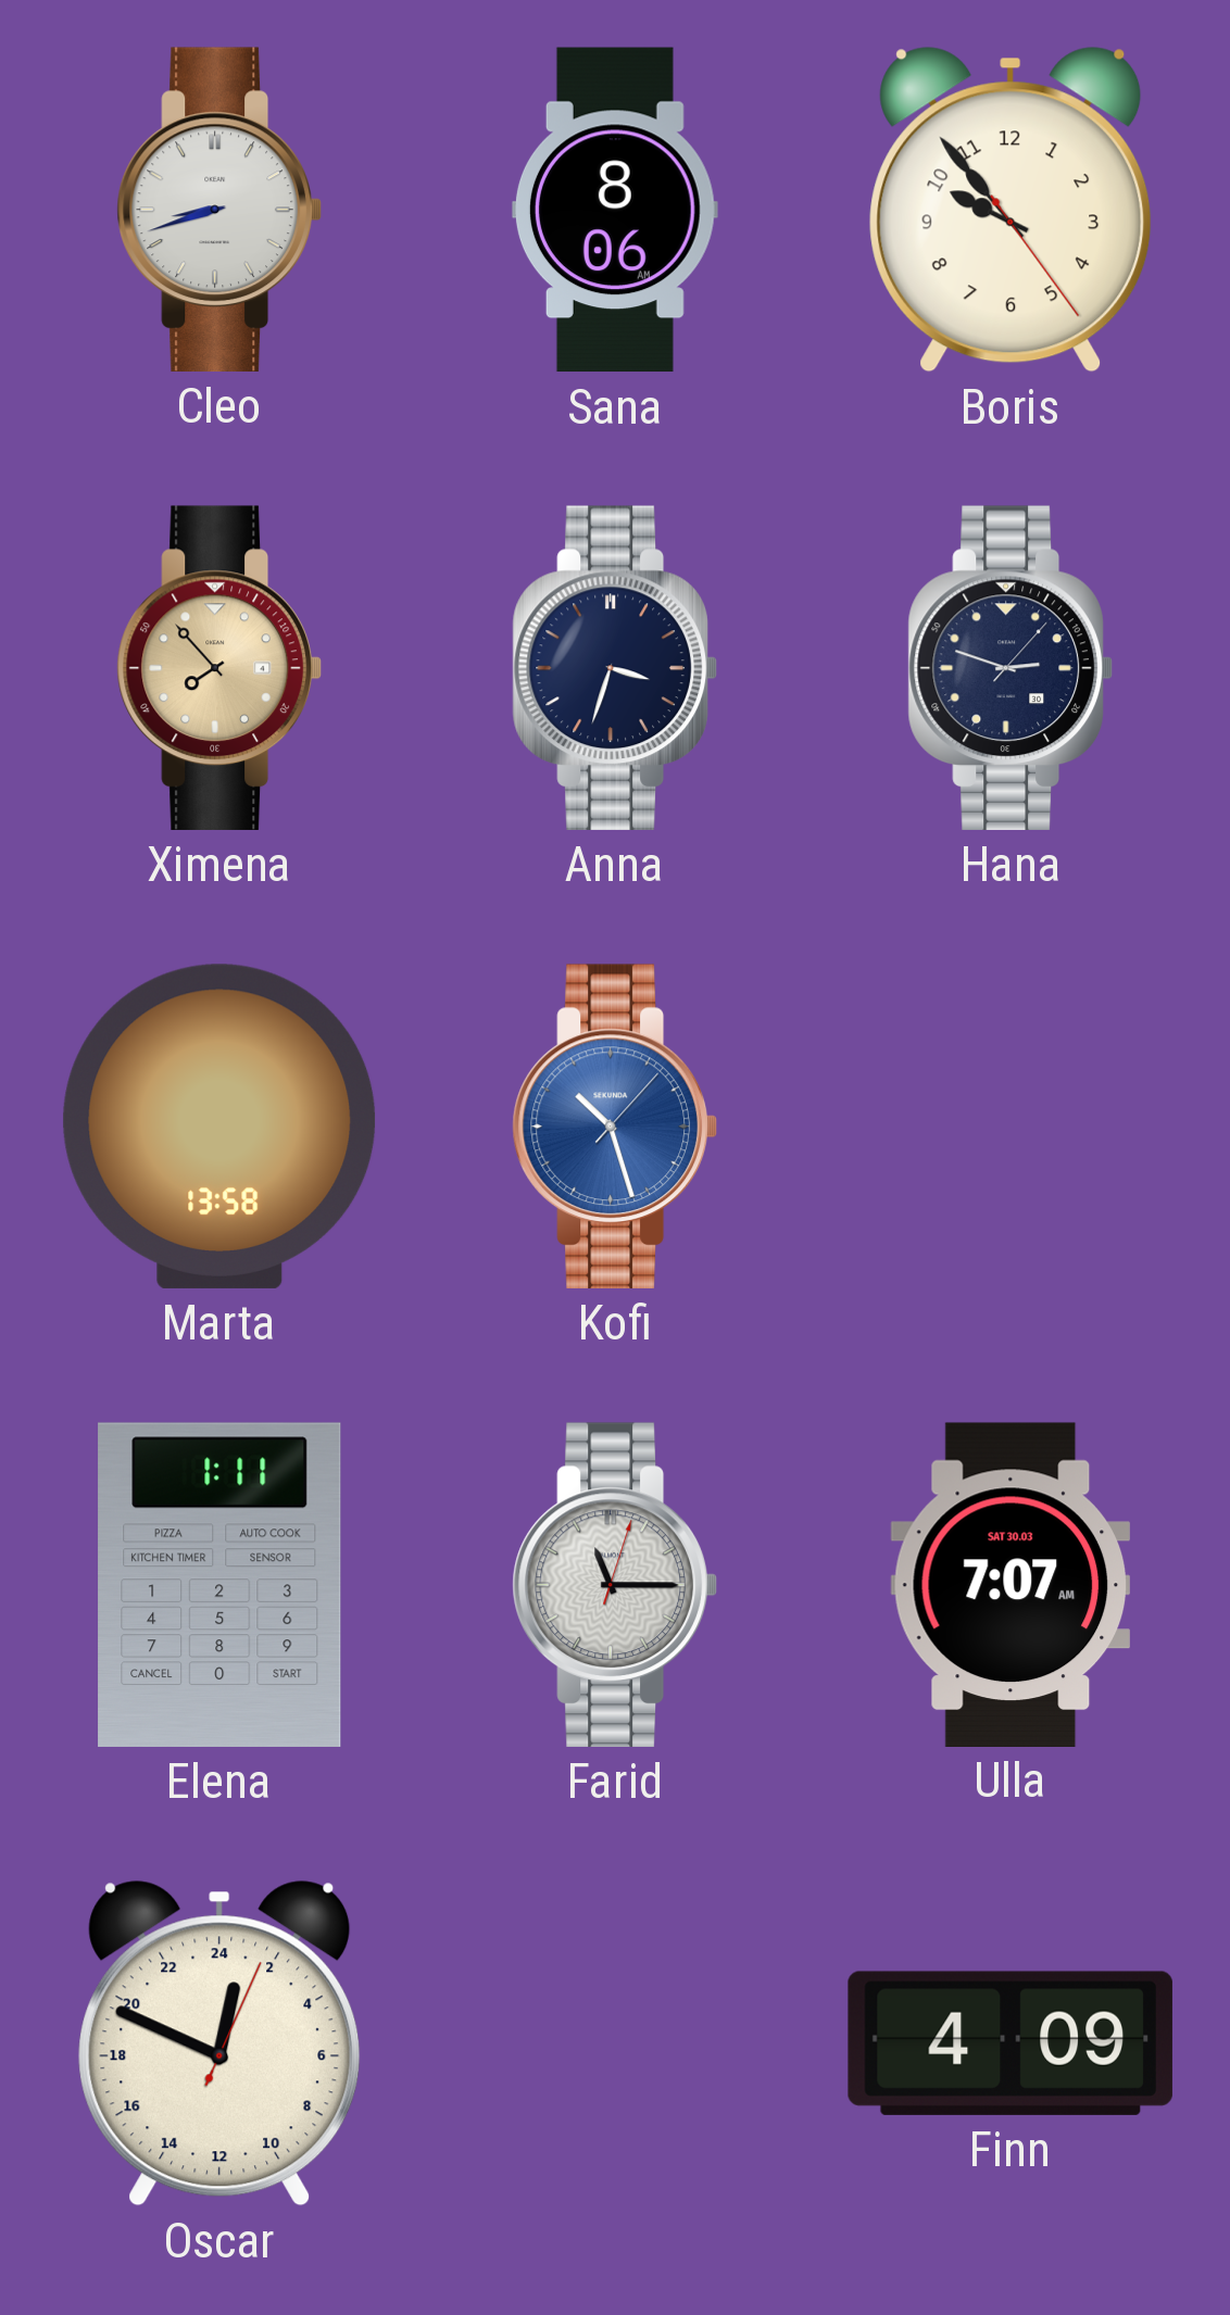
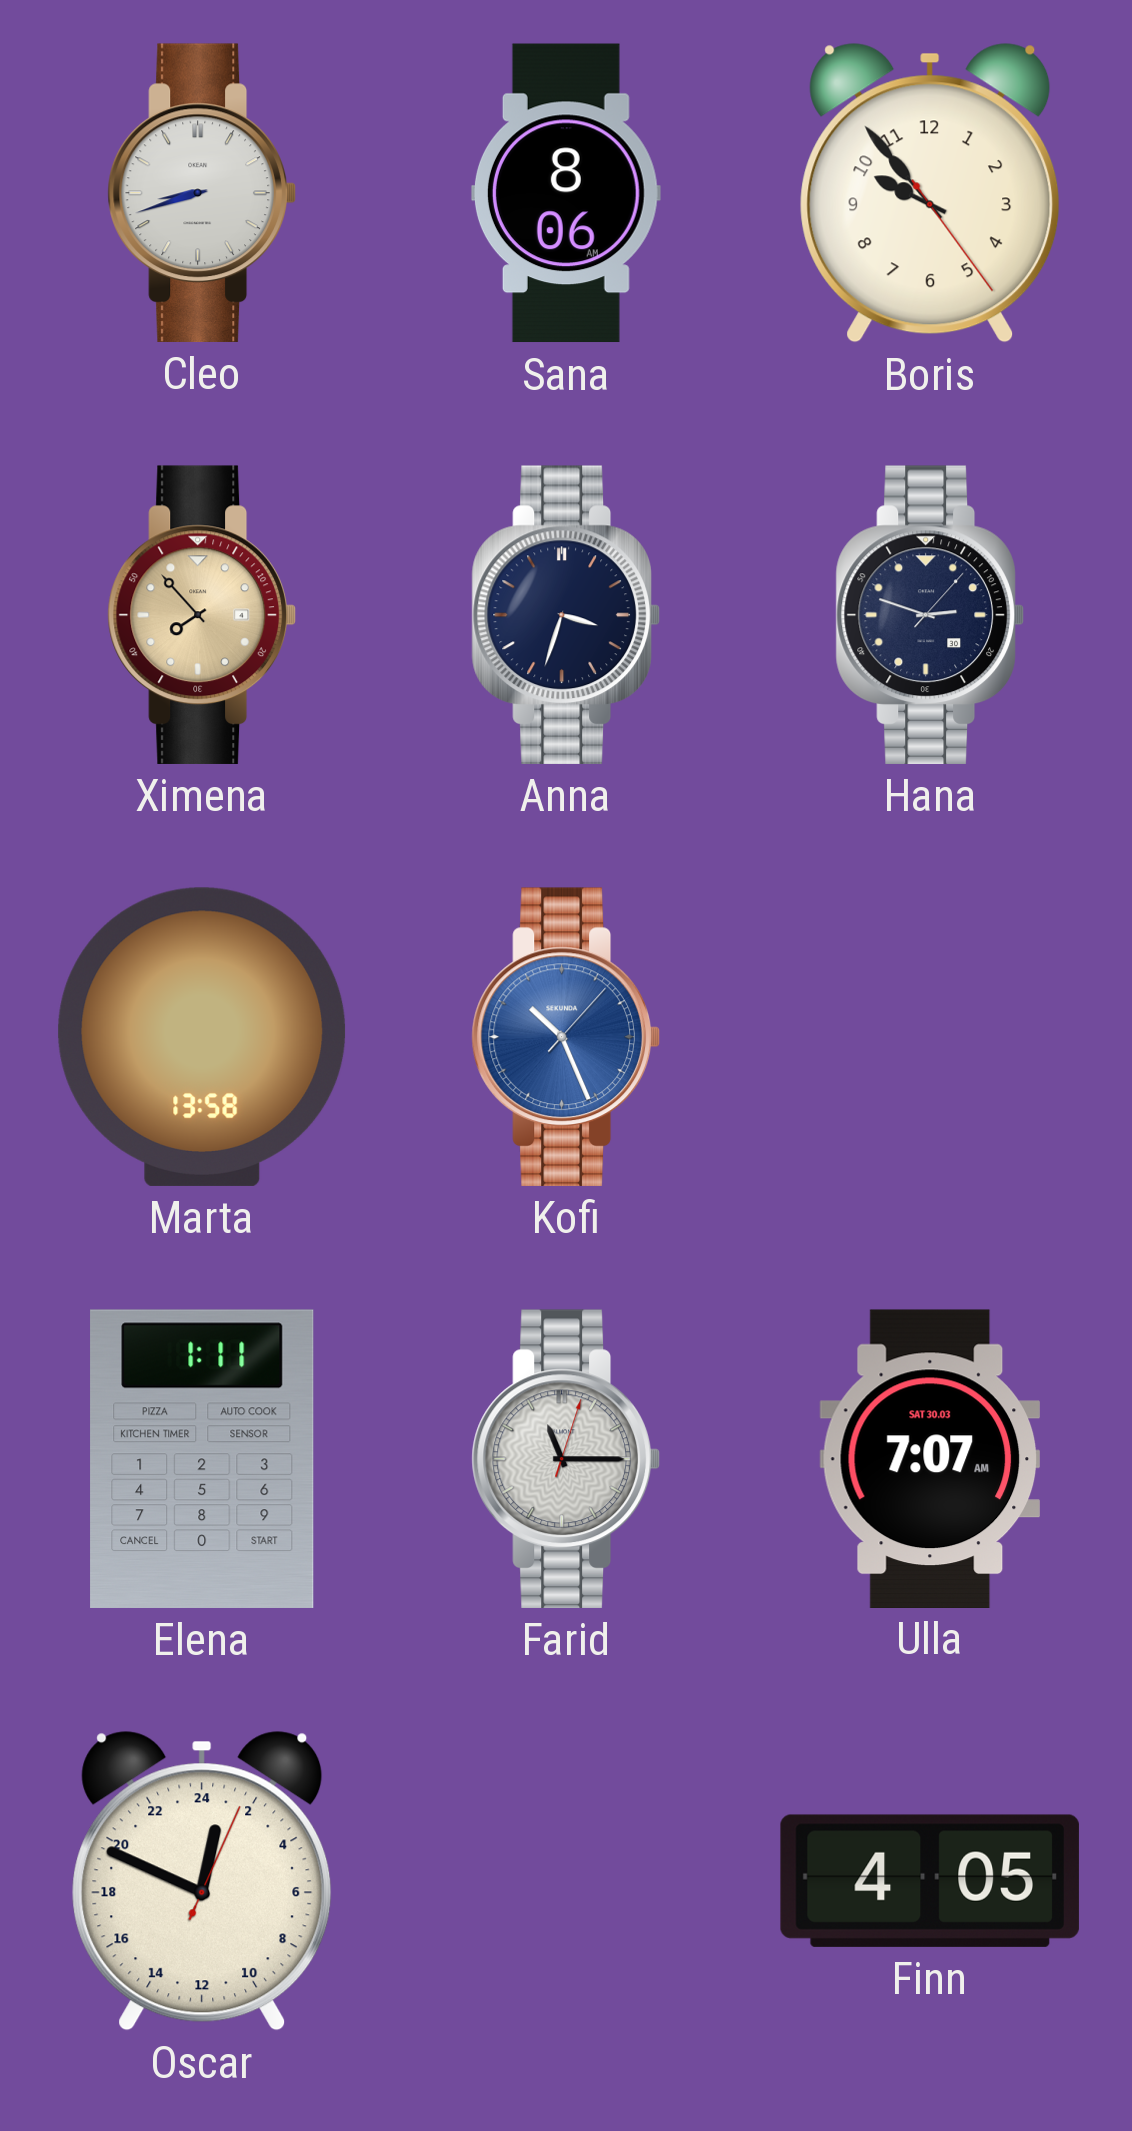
Kofi: 10:27 -> 10:26 (566, 1037)
Finn: 4:09 -> 4:05 (930, 1881)
